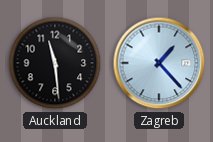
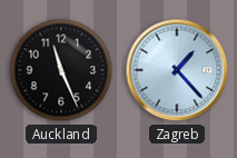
Auckland: 11:29 -> 11:26 (61, 70)
